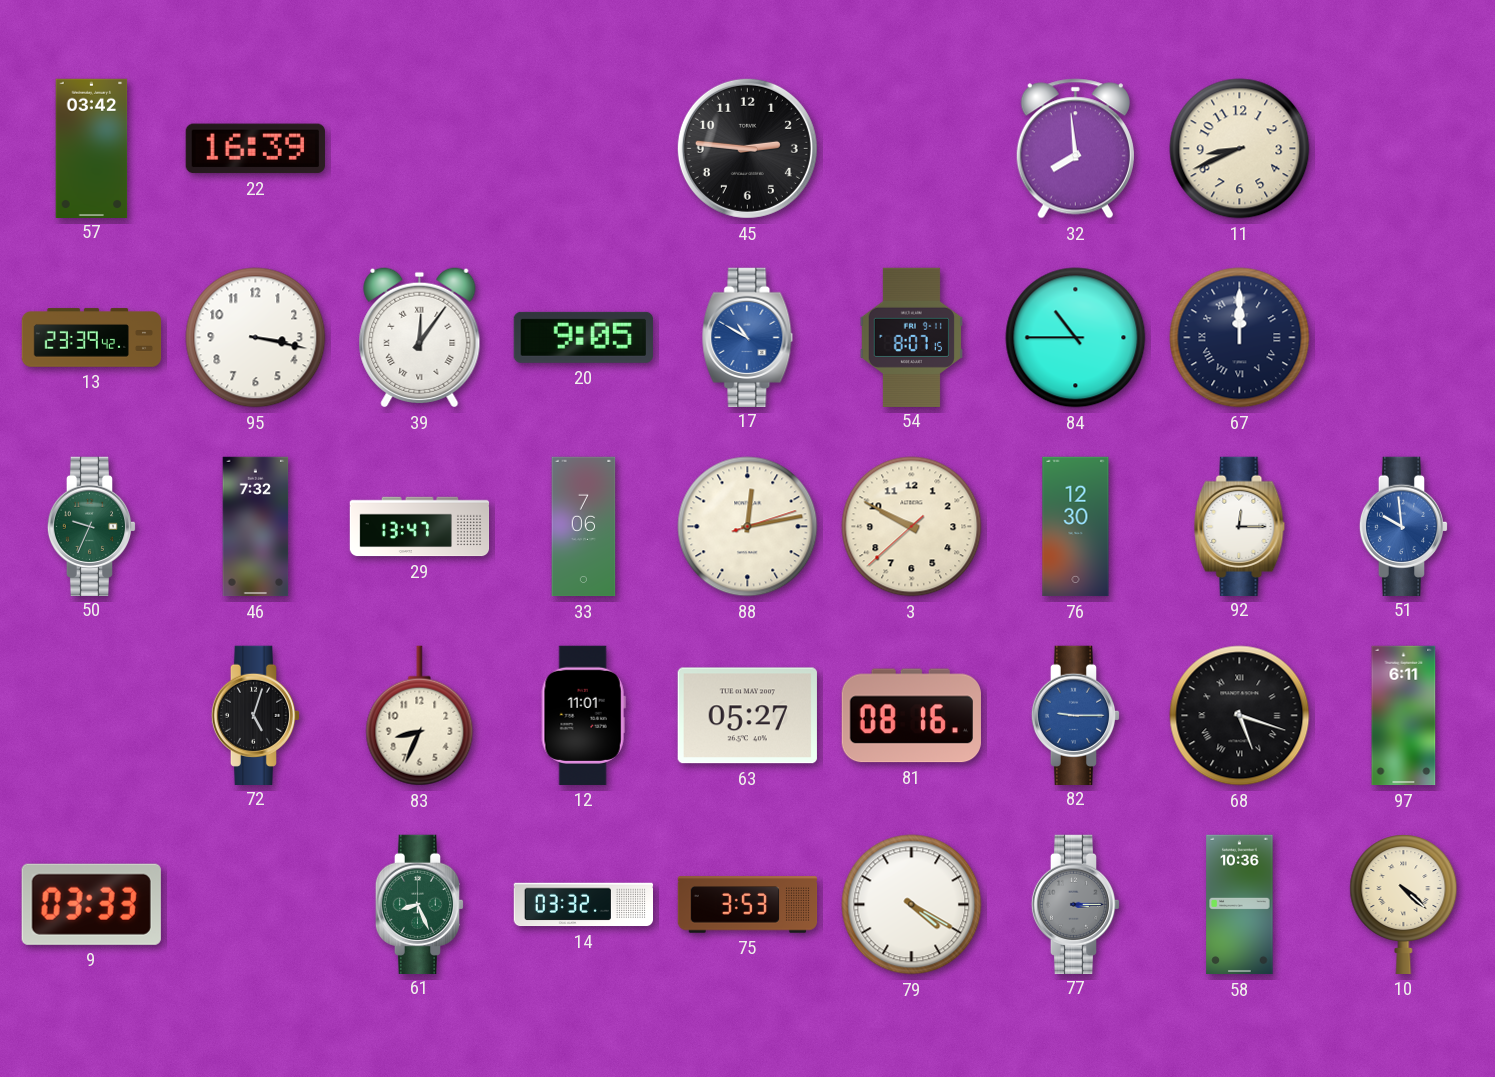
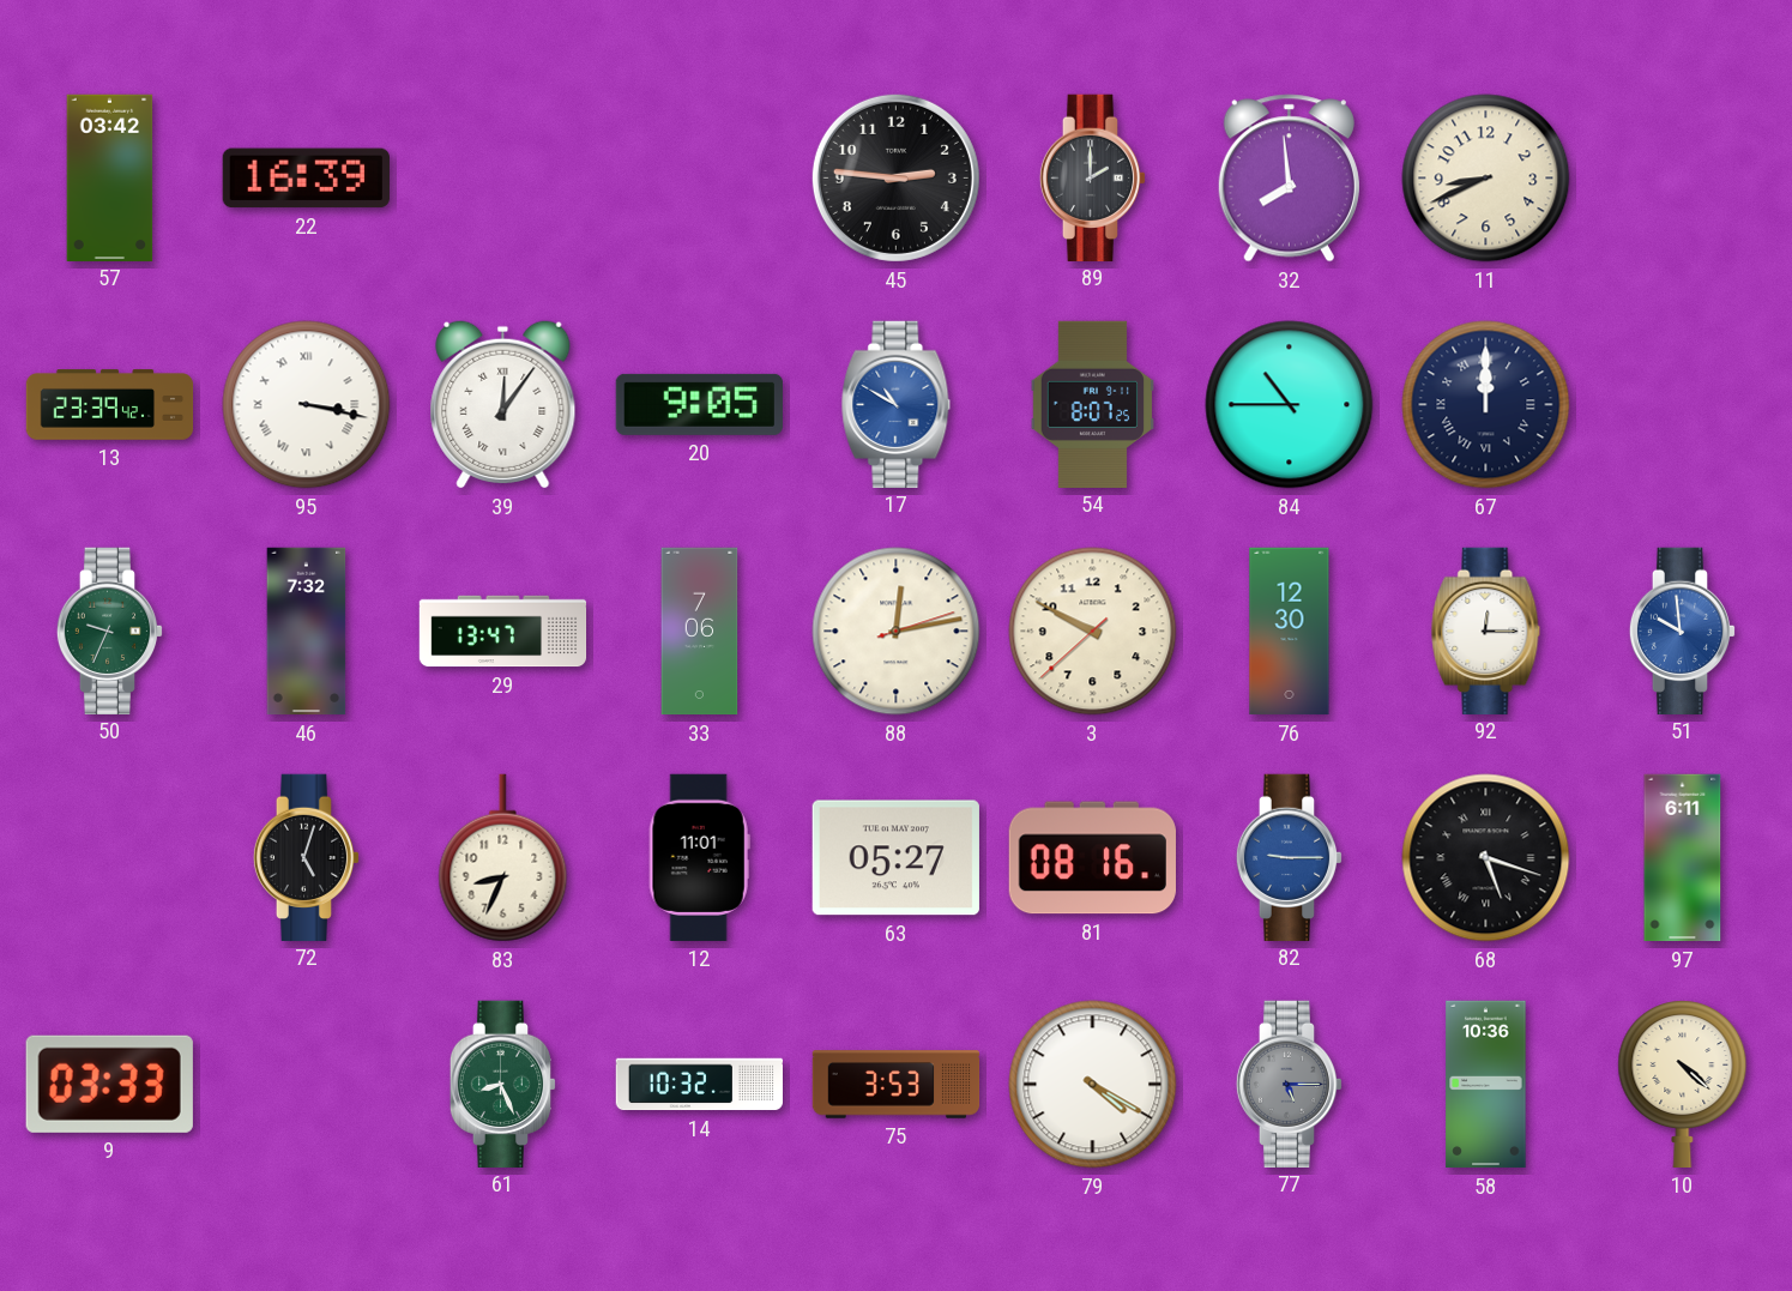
89: none -> 2:00 (1093, 177)
95 numerals: Arabic -> Roman (307, 405)
54: 8:07:15 -> 8:07:25 (1092, 404)
14: 03:32 -> 10:32 (700, 1085)
77: 3:15 -> 5:15 (1290, 1084)
